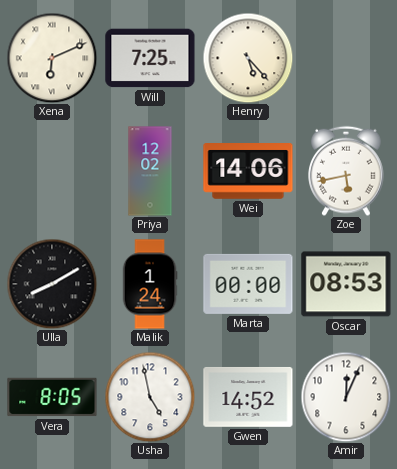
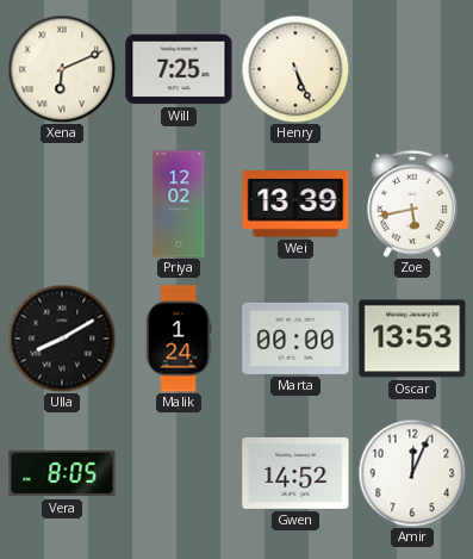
Henry: 5:23 -> 5:26 (295, 69)
Wei: 14:06 -> 13:39 (295, 204)
Oscar: 08:53 -> 13:53 (412, 338)
Usha: 4:58 -> none (150, 397)
